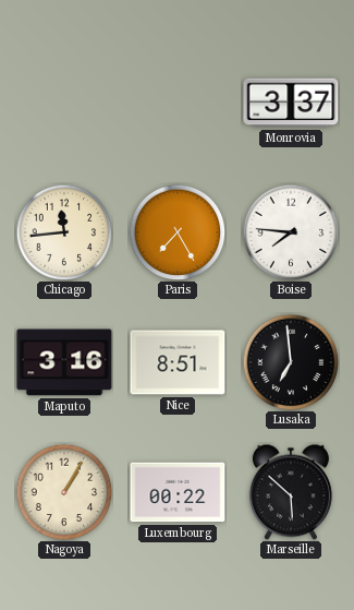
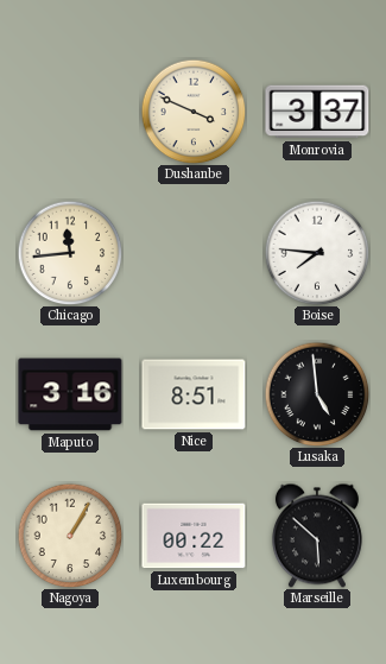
Dushanbe: none -> 3:49 (194, 112)
Paris: 7:25 -> none (178, 232)
Lusaka: 6:59 -> 4:59 (317, 394)
